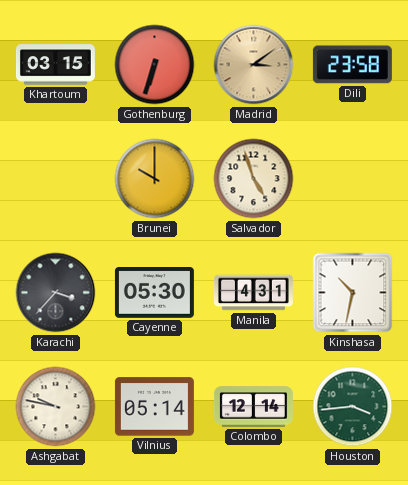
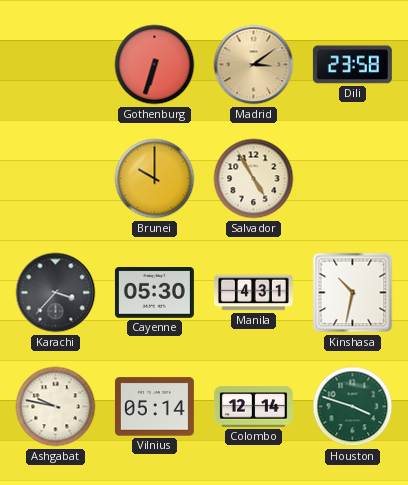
Khartoum: 03:15 -> none (55, 65)
Salvador: 4:57 -> 4:55 (254, 179)
Houston: 3:44 -> 3:48 (353, 407)
